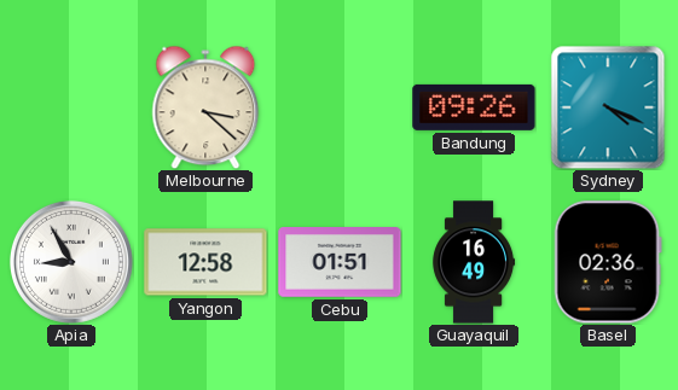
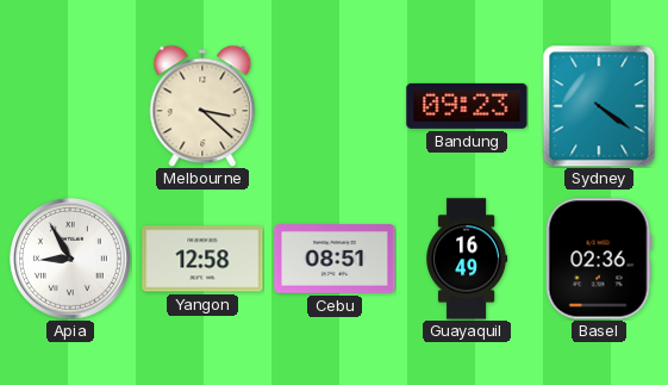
Bandung: 09:26 -> 09:23 (467, 106)
Sydney: 4:19 -> 4:21 (599, 106)
Cebu: 01:51 -> 08:51 (335, 259)
